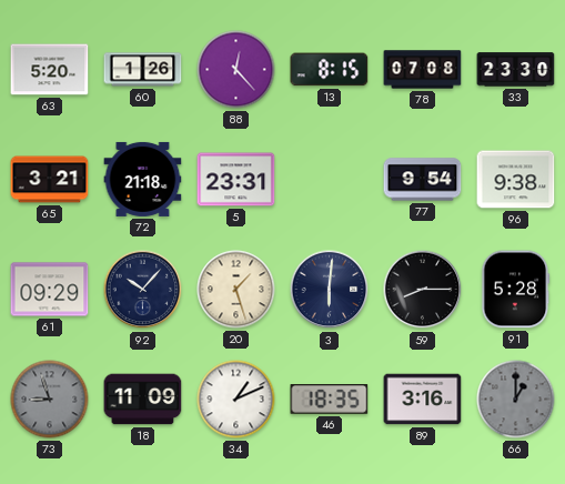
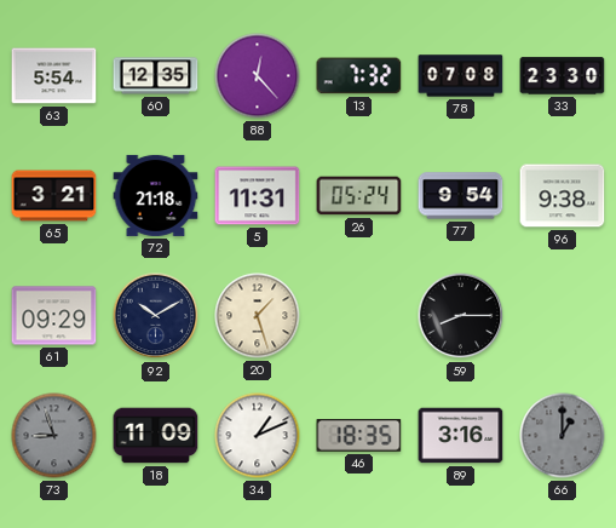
63: 5:20 -> 5:54 (54, 76)
60: 1:26 -> 12:35 (156, 76)
13: 8:15 -> 7:32 (359, 76)
5: 23:31 -> 11:31 (258, 196)
26: none -> 05:24 (359, 196)
92: 10:07 -> 10:10 (156, 316)
3: 6:01 -> none (330, 290)
91: 5:28 -> none (516, 290)
